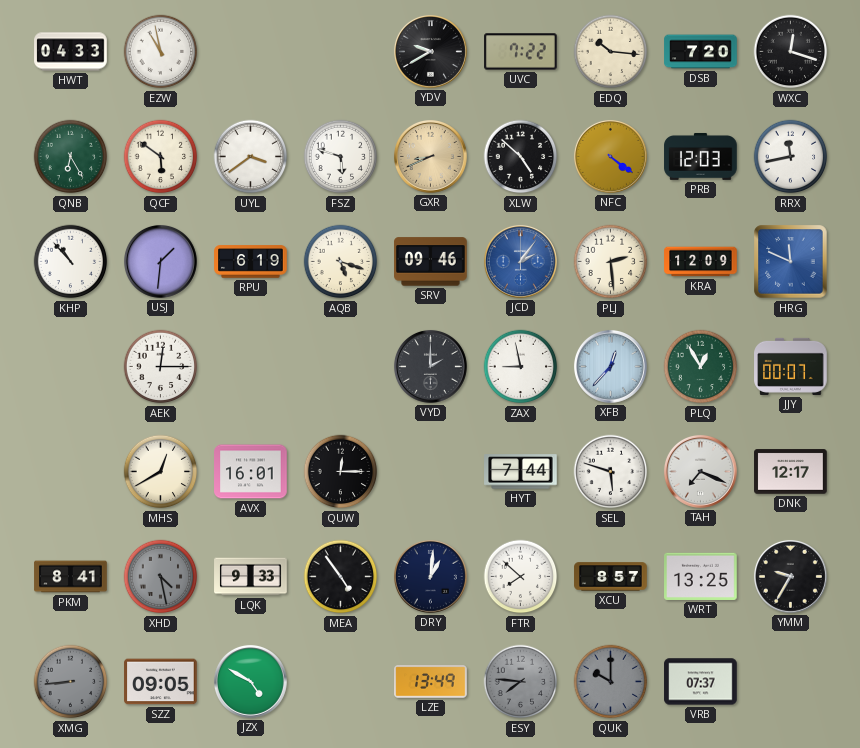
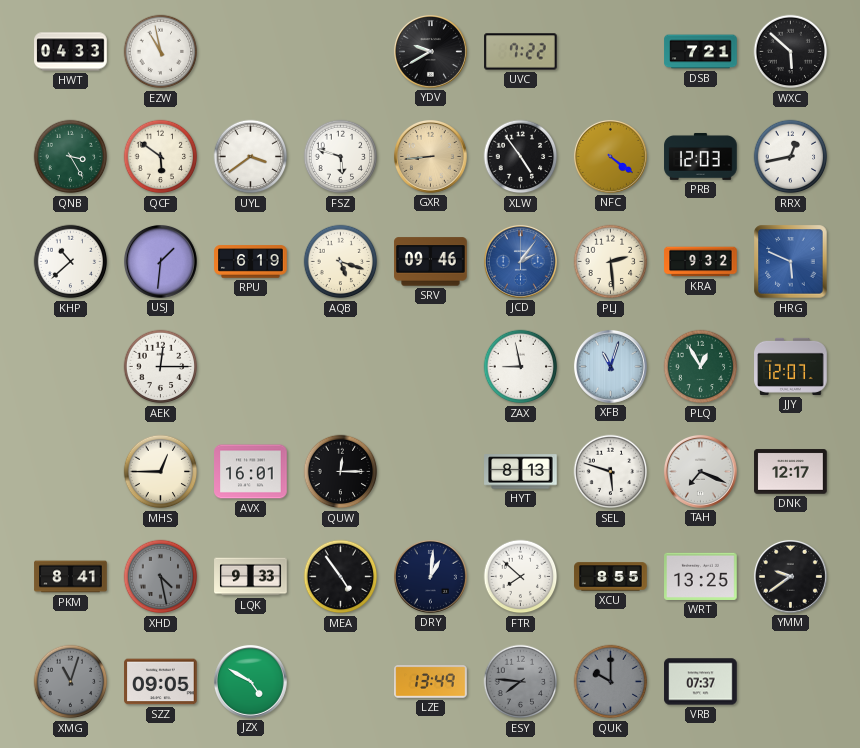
EDQ: 10:16 -> none (611, 52)
DSB: 7:20 -> 7:21 (701, 52)
WXC: 12:18 -> 5:52 (791, 52)
QNB: 6:25 -> 3:25 (71, 157)
GXR: 8:41 -> 8:44 (430, 156)
XLW: 4:52 -> 4:54 (521, 157)
RRX: 11:43 -> 12:43 (791, 157)
KHP: 10:53 -> 10:38 (71, 262)
KRA: 12:09 -> 9:32 (701, 262)
HRG: 11:49 -> 5:49 (791, 262)
VYD: 2:00 -> none (430, 366)
XFB: 12:37 -> 11:03 (610, 366)
JJY: 00:07 -> 12:07 (791, 366)
MHS: 12:40 -> 12:45 (161, 472)
HYT: 7:44 -> 8:13 (521, 472)
XCU: 8:57 -> 8:55 (611, 577)
YMM: 9:35 -> 9:39 (790, 576)
XMG: 8:44 -> 11:03 (71, 682)
